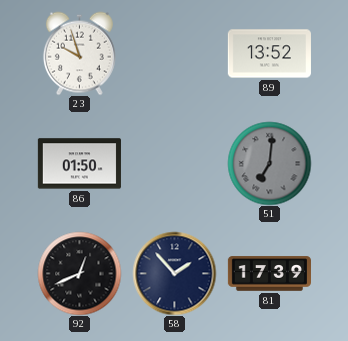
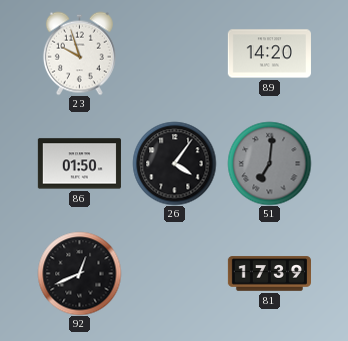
89: 13:52 -> 14:20 (269, 54)
26: none -> 4:06 (174, 163)
58: 1:53 -> none (174, 273)
